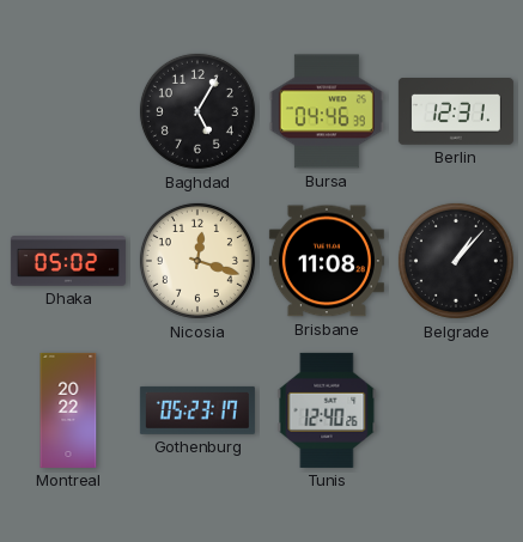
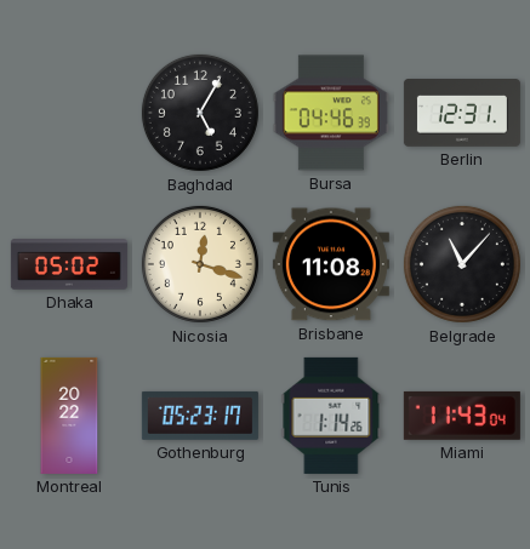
Belgrade: 1:07 -> 11:07 (462, 264)
Tunis: 12:40 -> 1:14 (331, 416)
Miami: none -> 11:43 (462, 416)
